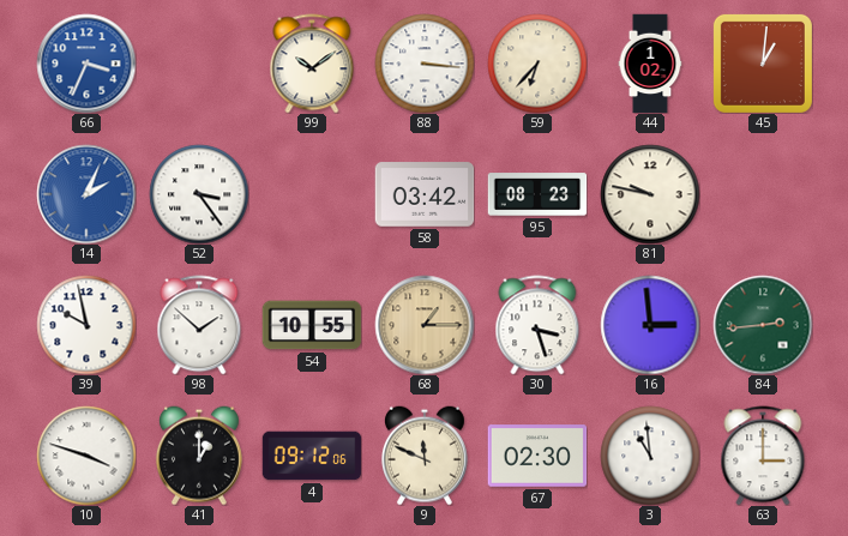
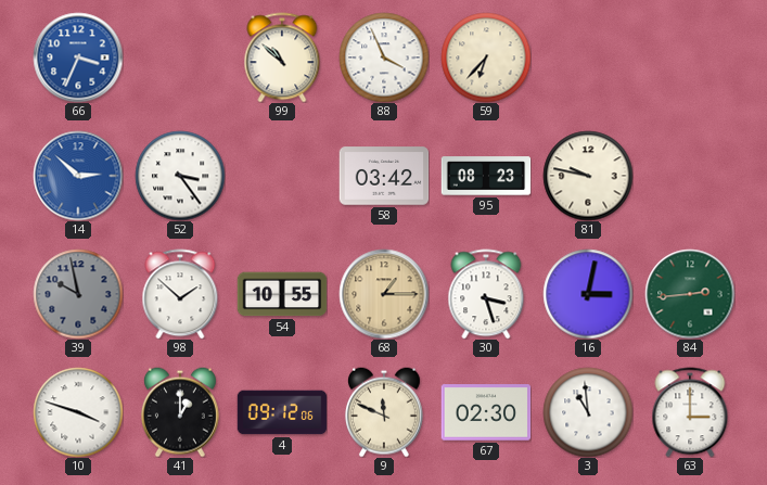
99: 10:09 -> 10:52 (282, 58)
88: 3:16 -> 3:56 (384, 58)
44: 1:02 -> none (650, 64)
45: 1:01 -> none (763, 64)
14: 2:04 -> 2:52 (78, 176)
39 dial: white -> grey (78, 294)
16: 2:59 -> 3:02 (588, 294)
